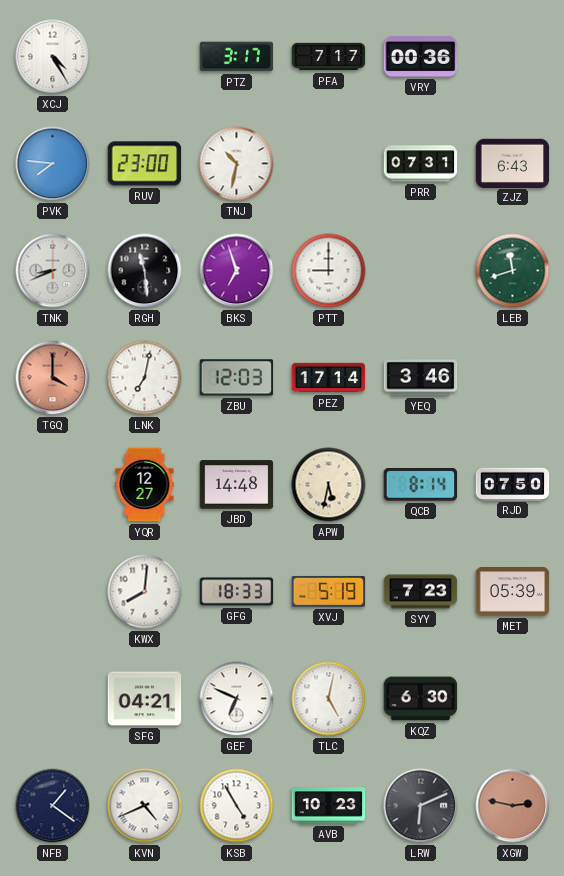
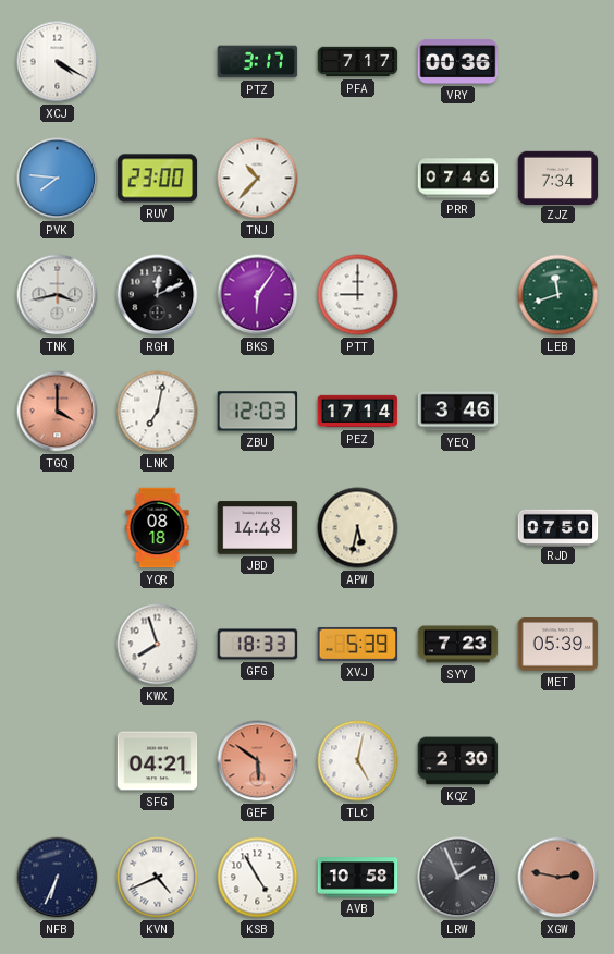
XCJ: 4:25 -> 4:20 (58, 62)
TNJ: 10:32 -> 10:37 (258, 179)
PRR: 07:31 -> 07:46 (458, 179)
ZJZ: 6:43 -> 7:34 (558, 178)
TNK: 8:41 -> 3:43 (58, 295)
RGH: 11:29 -> 12:11 (158, 295)
BKS: 6:57 -> 6:06 (258, 295)
YQR: 12:27 -> 08:18 (158, 528)
QCB: 8:14 -> none (421, 485)
KWX: 8:01 -> 7:57 (158, 645)
XVJ: 5:19 -> 5:39 (358, 644)
GEF: 6:49 -> 5:51 (258, 761)
GEF dial: white -> salmon (258, 761)
KQZ: 6:30 -> 2:30 (458, 761)
NFB: 1:21 -> 6:34 (58, 878)
AVB: 10:23 -> 10:58 (358, 878)
LRW: 6:11 -> 1:56 (458, 878)
